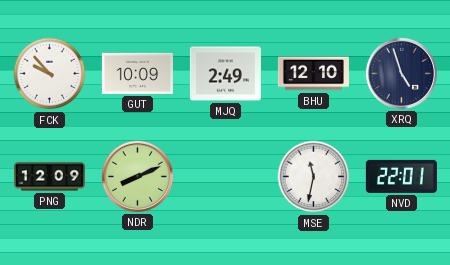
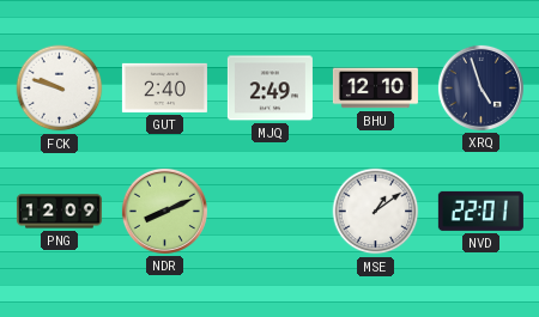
FCK: 9:53 -> 9:48 (60, 89)
GUT: 10:09 -> 2:40 (164, 87)
MSE: 11:32 -> 1:09 (376, 212)
